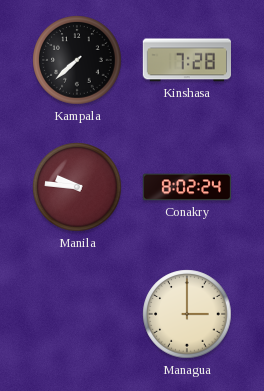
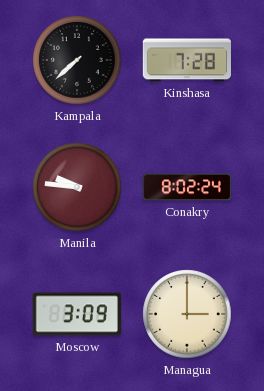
Moscow: none -> 3:09 (77, 314)
